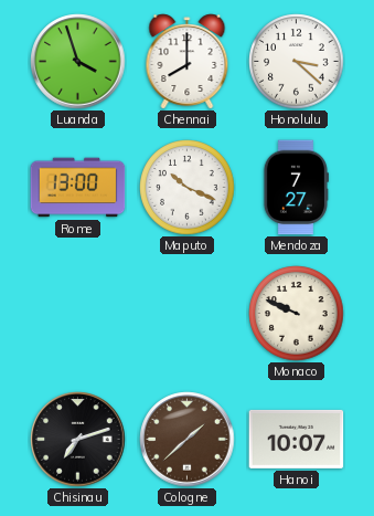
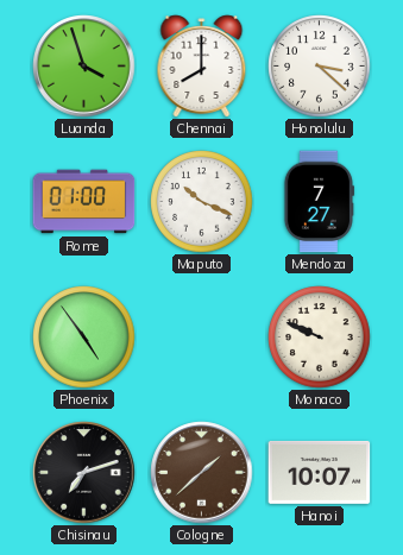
Rome: 13:00 -> 01:00 (84, 202)
Phoenix: none -> 4:54 (84, 338)
